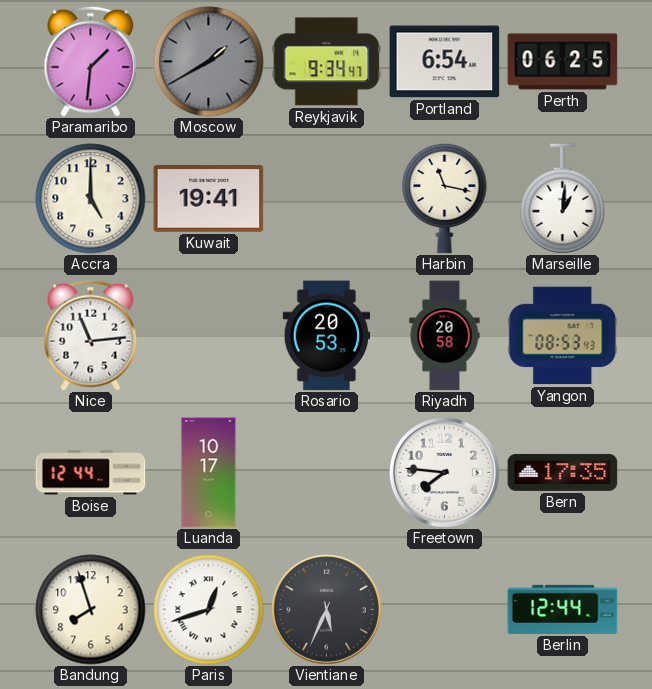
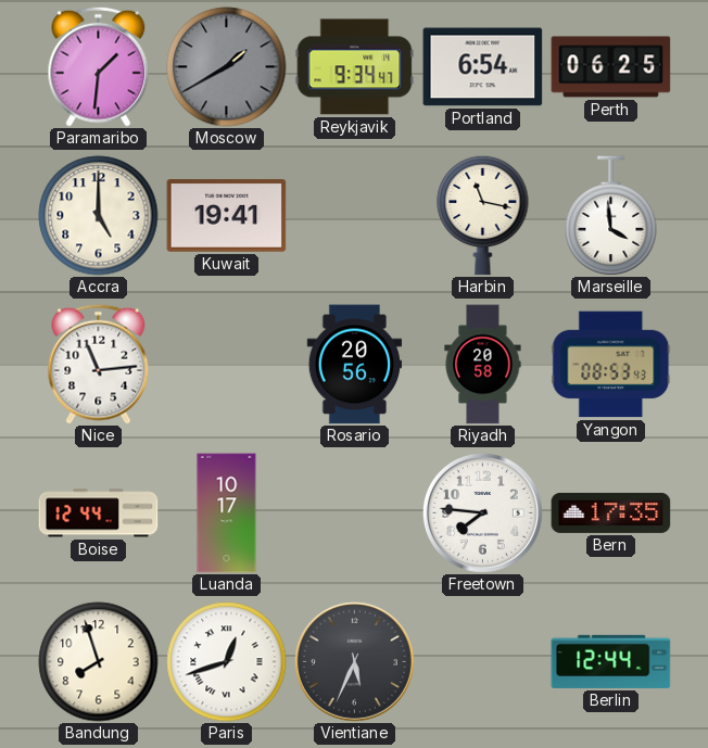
Marseille: 1:01 -> 3:59 (611, 216)
Rosario: 20:53 -> 20:56 (355, 365)
